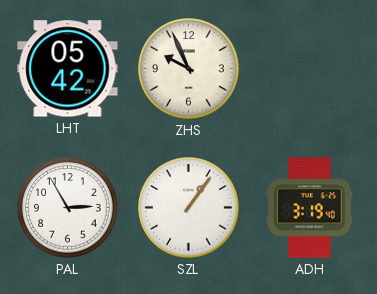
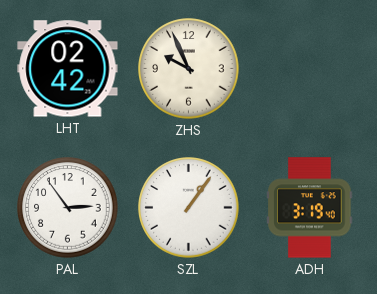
LHT: 05:42 -> 02:42 (68, 69)
PAL: 2:55 -> 2:54 (68, 208)
